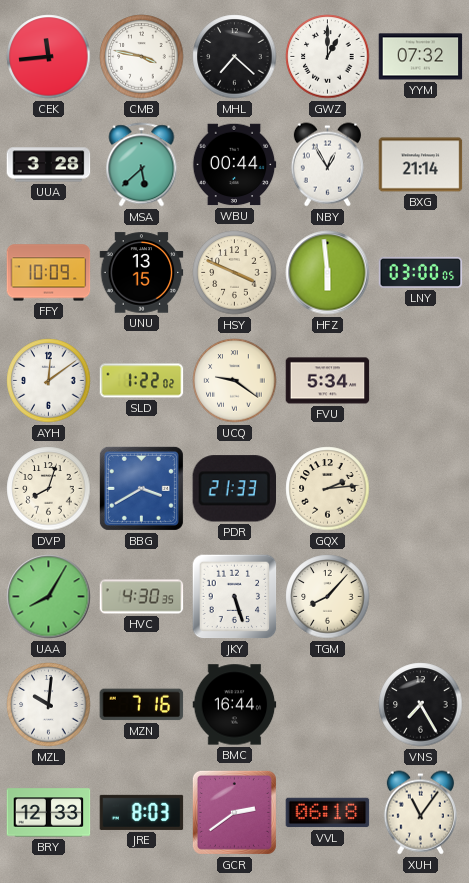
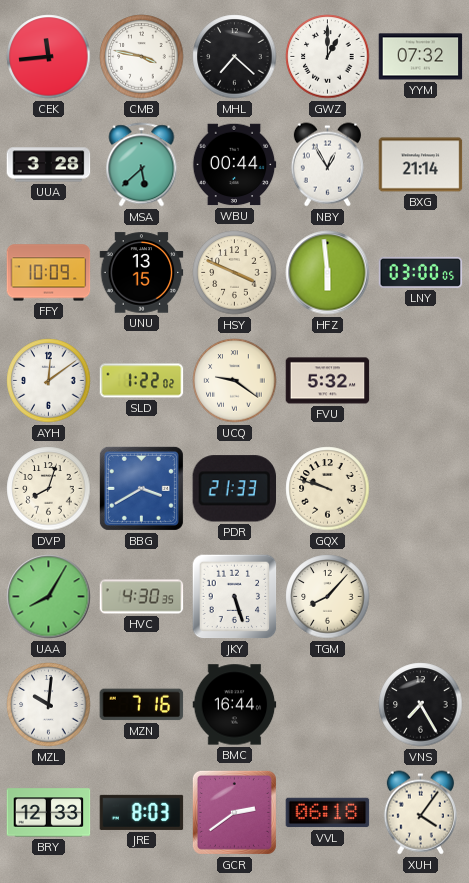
FVU: 5:34 -> 5:32 (328, 381)
GQX: 2:14 -> 9:48 (328, 489)
XUH: 11:06 -> 4:06 (420, 813)
